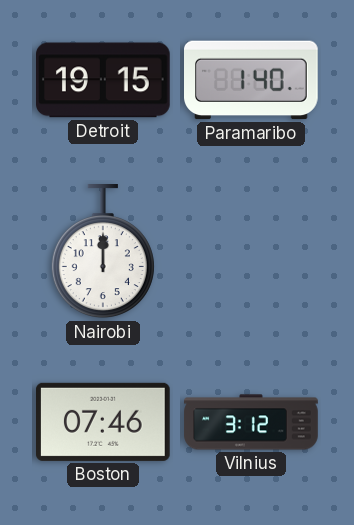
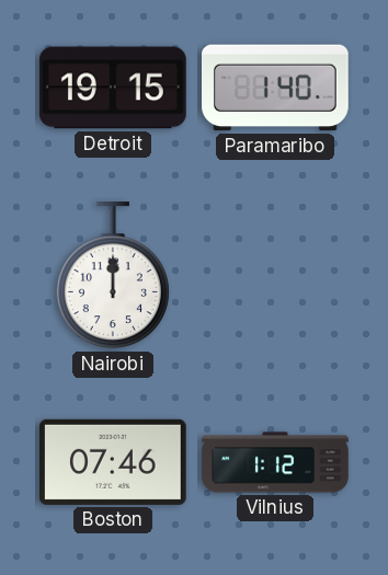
Vilnius: 3:12 -> 1:12 (275, 462)
